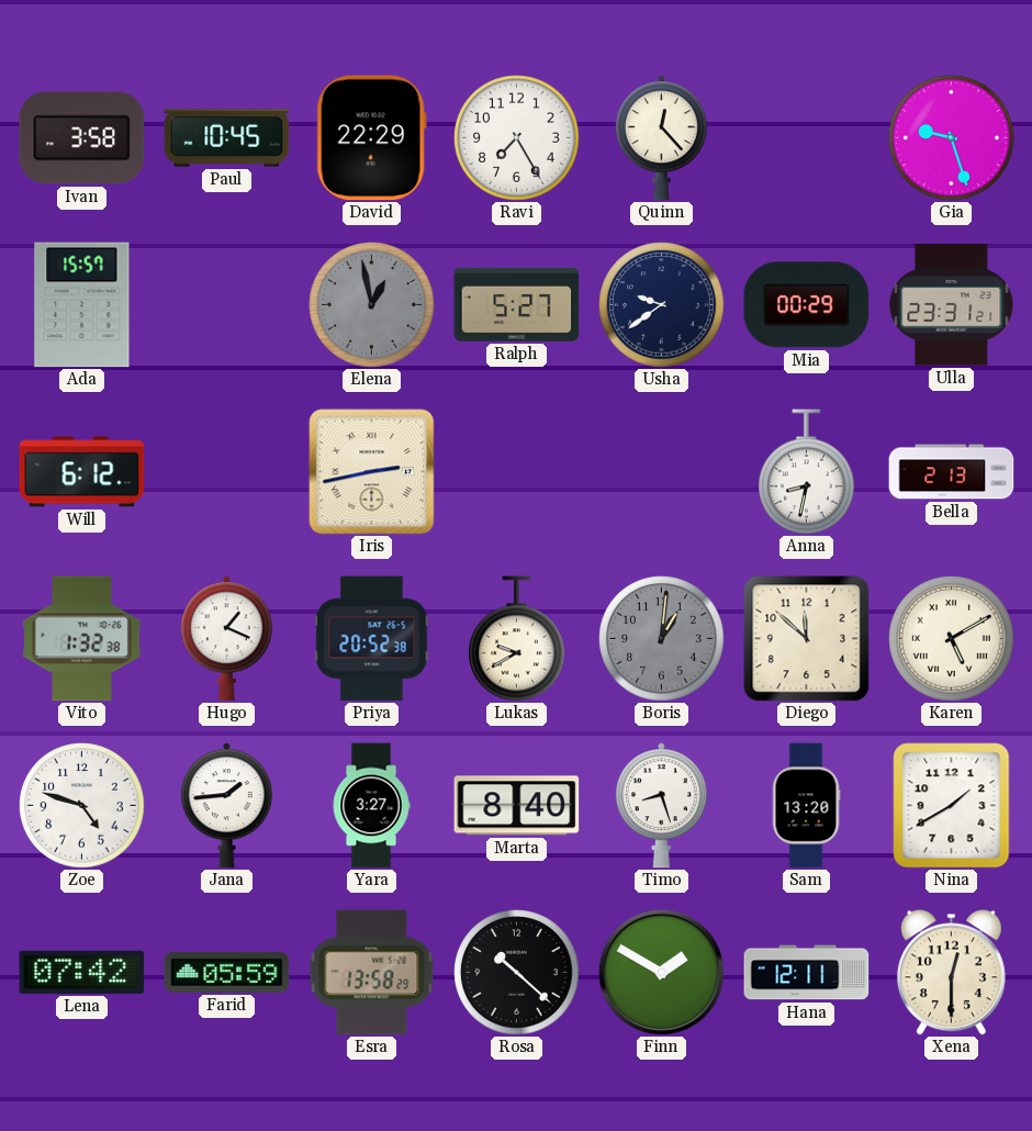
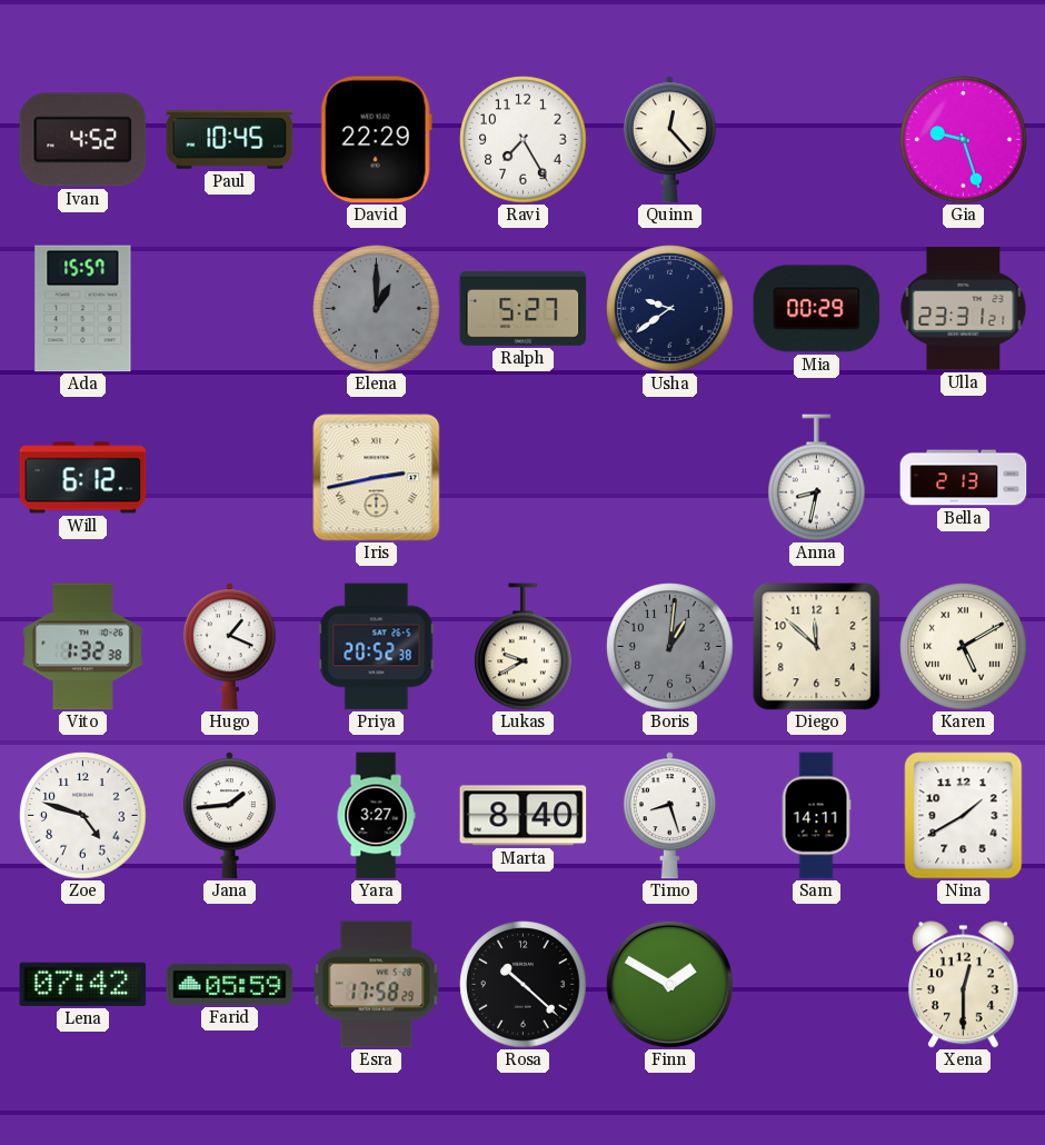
Ivan: 3:58 -> 4:52 (83, 140)
Elena: 12:58 -> 1:00 (377, 309)
Sam: 13:20 -> 14:11 (816, 816)
Esra: 13:58 -> 17:58 (377, 985)
Hana: 12:11 -> none (807, 973)
